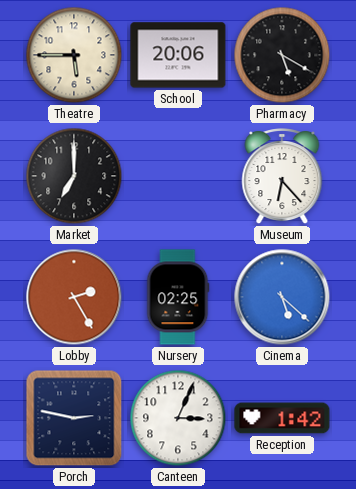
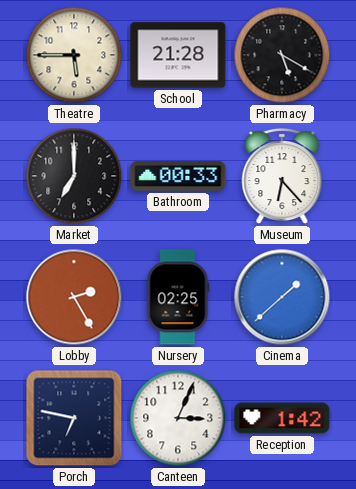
School: 20:06 -> 21:28 (178, 55)
Bathroom: none -> 00:33 (178, 176)
Cinema: 5:22 -> 1:38 (282, 297)
Porch: 2:47 -> 6:47 (74, 418)
